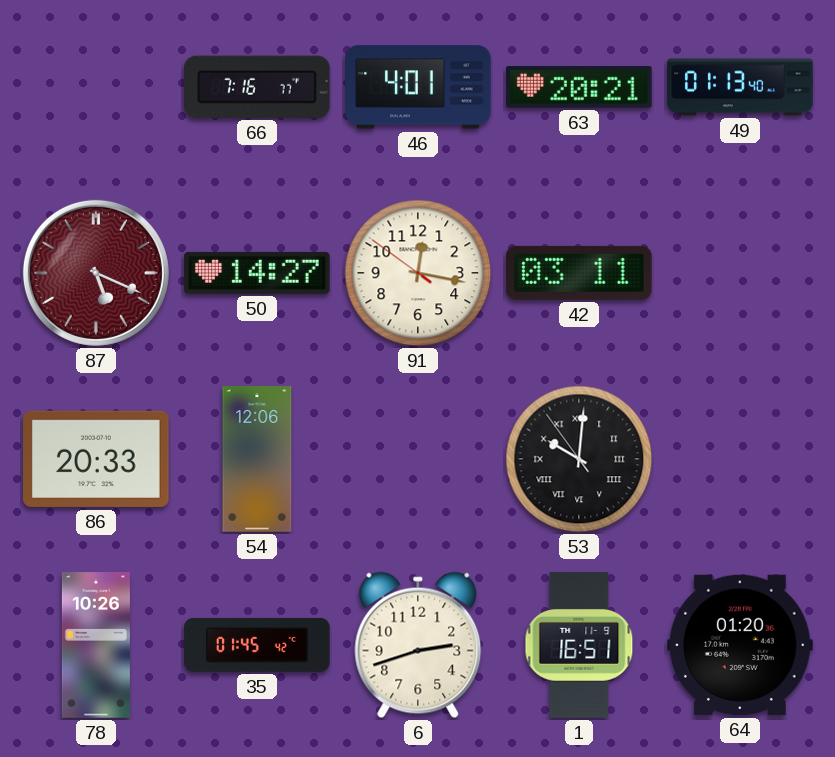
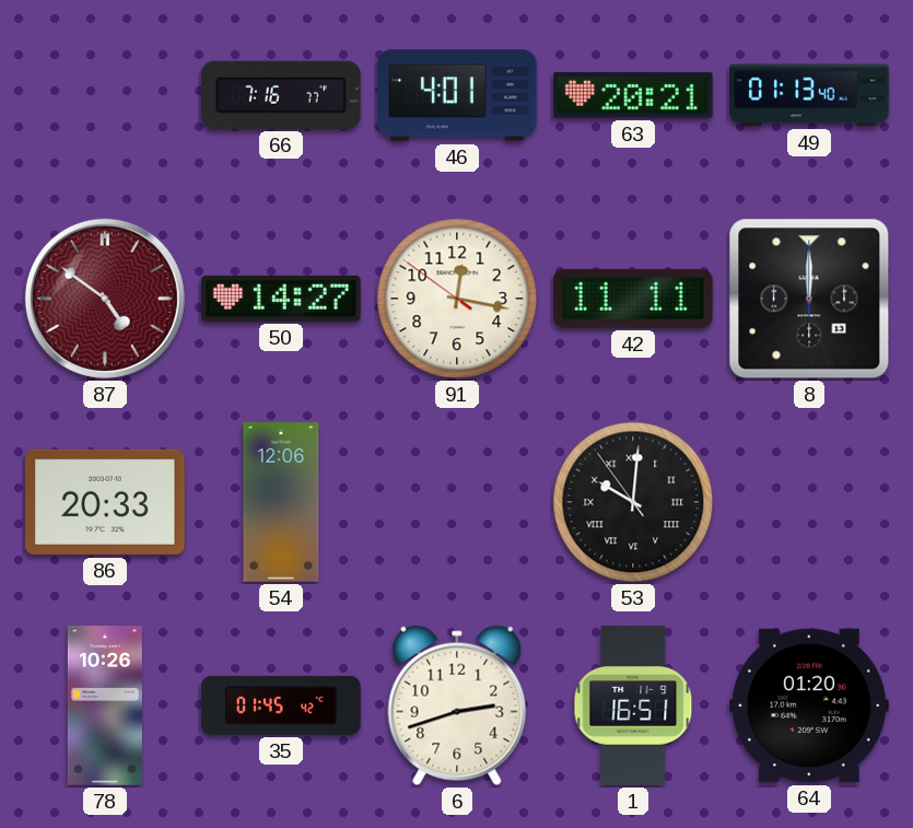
87: 5:19 -> 4:51 (105, 299)
42: 03:11 -> 11:11 (634, 299)
8: none -> 12:00 (809, 299)
